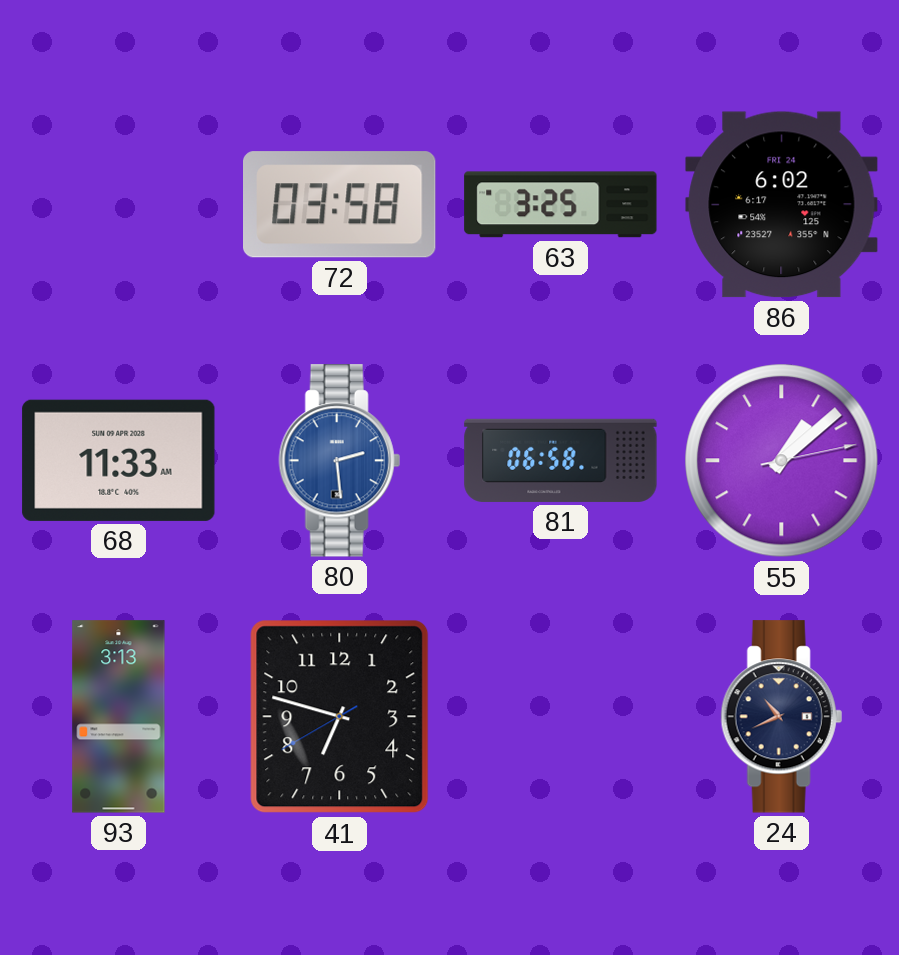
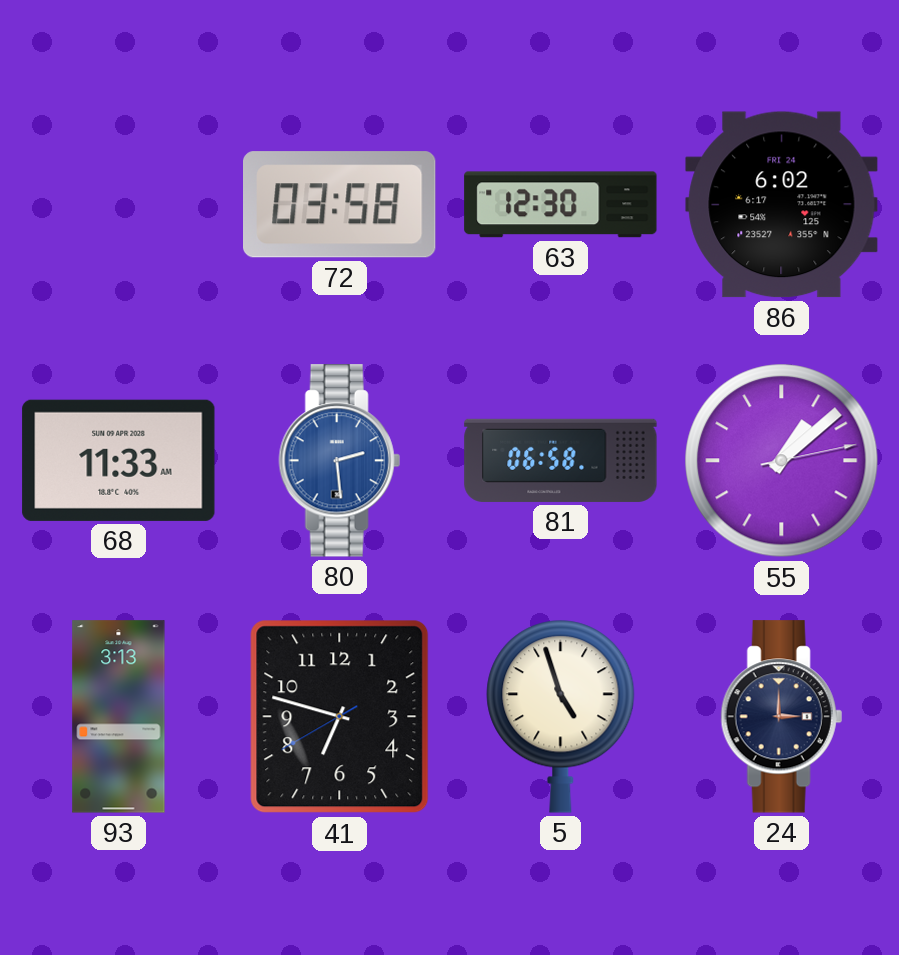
63: 3:25 -> 12:30 (561, 205)
5: none -> 4:57 (561, 716)
24: 10:41 -> 3:00 (781, 717)
